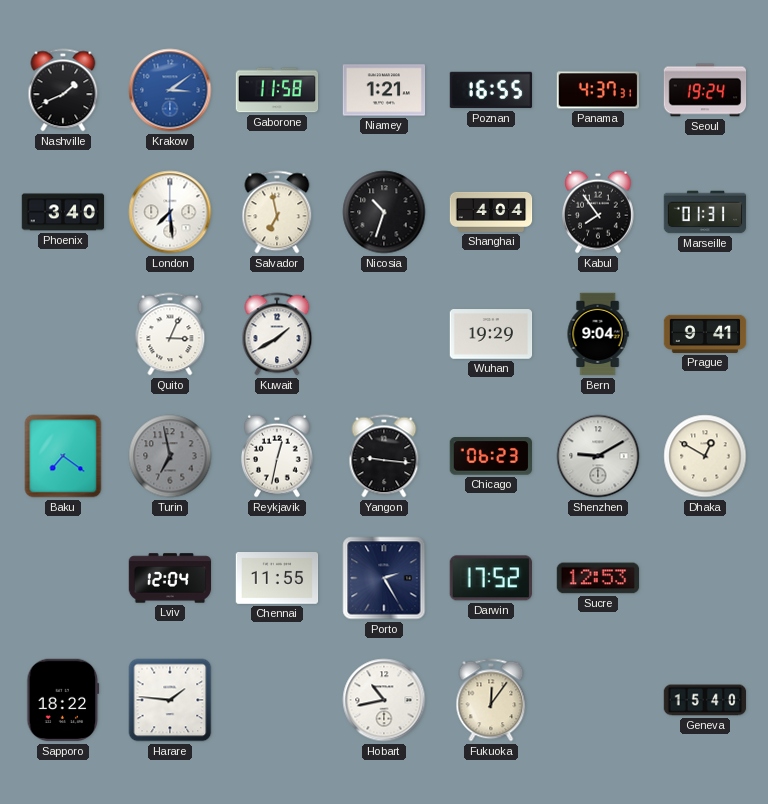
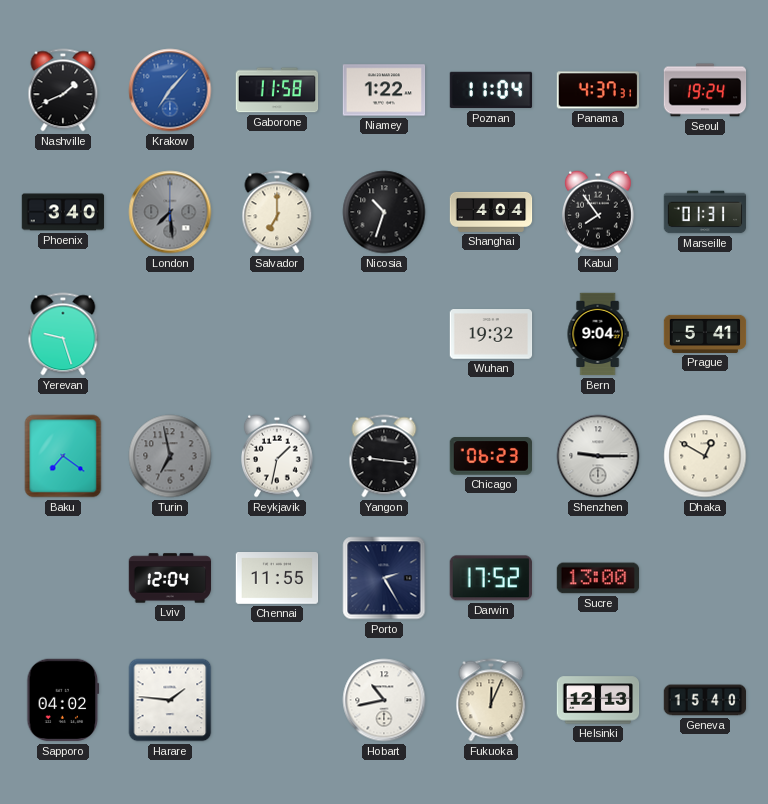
Krakow: 3:09 -> 7:07 (170, 90)
Niamey: 1:21 -> 1:22 (384, 90)
Poznan: 16:55 -> 11:04 (491, 90)
London dial: white -> grey (170, 212)
Salvador: 6:58 -> 7:00 (277, 212)
Yerevan: none -> 9:27 (63, 334)
Quito: 3:04 -> none (170, 334)
Kuwait: 1:40 -> none (277, 334)
Wuhan: 19:29 -> 19:32 (491, 334)
Prague: 9:41 -> 5:41 (705, 334)
Reykjavik: 12:32 -> 1:32 (278, 456)
Shenzhen: 9:10 -> 9:15 (598, 456)
Sucre: 12:53 -> 13:00 (598, 578)
Sapporo: 18:22 -> 04:02 (63, 700)
Fukuoka: 12:06 -> 12:04 (491, 700)
Helsinki: none -> 12:13 (598, 700)
